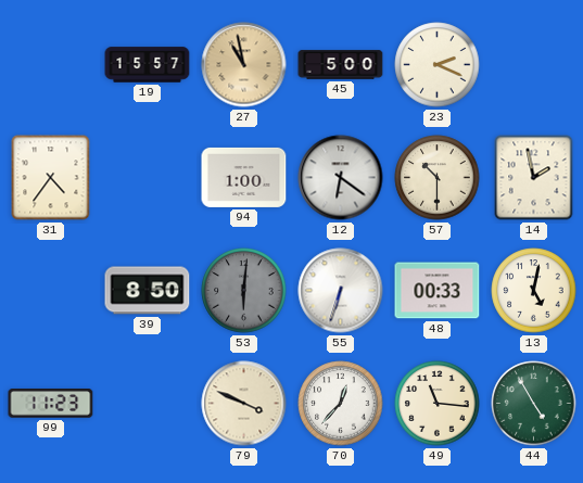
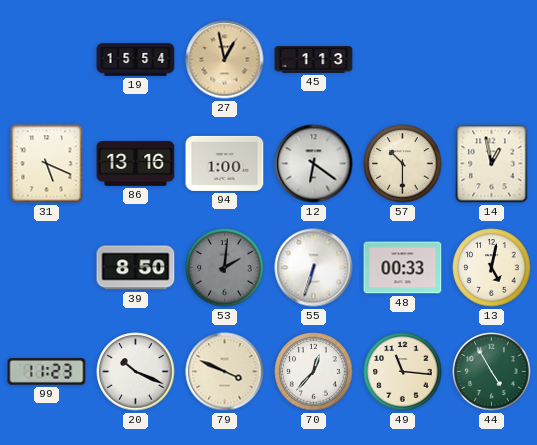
19: 15:57 -> 15:54 (136, 60)
27: 10:58 -> 12:58 (225, 60)
45: 5:00 -> 1:13 (314, 60)
23: 2:19 -> none (438, 65)
31: 4:36 -> 5:19 (47, 164)
86: none -> 13:16 (136, 164)
14: 1:58 -> 12:58 (492, 164)
53: 6:01 -> 2:01 (225, 268)
20: none -> 10:19 (136, 372)
